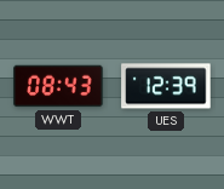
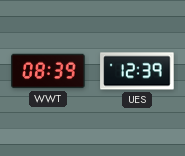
WWT: 08:43 -> 08:39 (48, 71)
